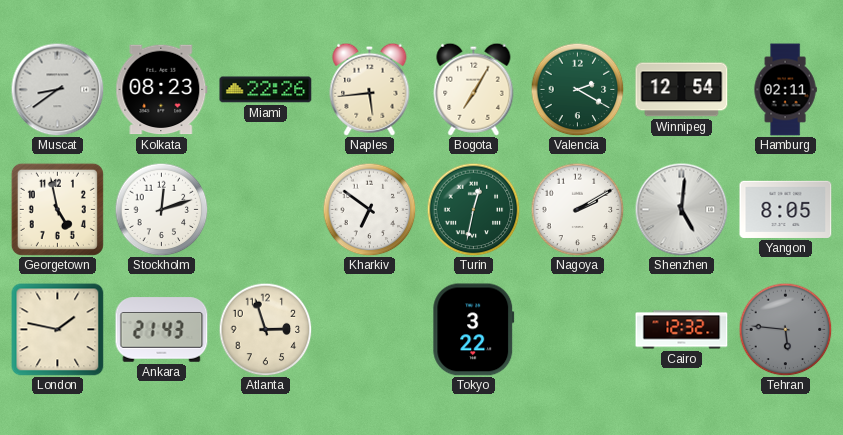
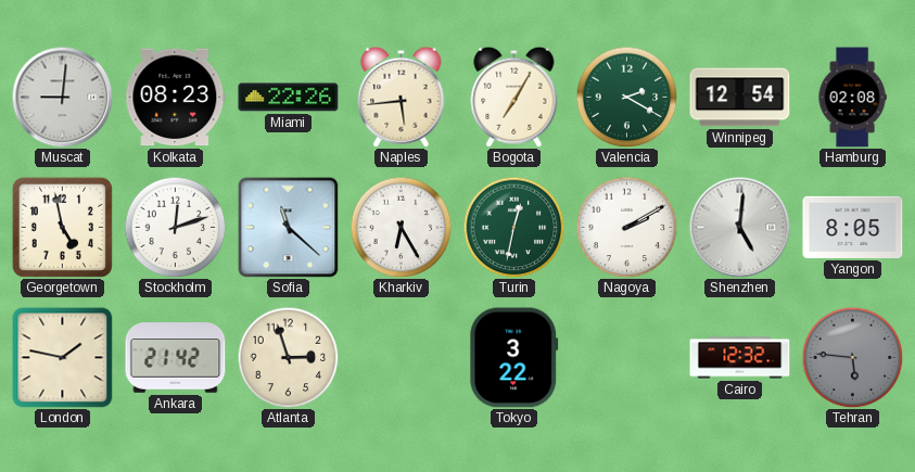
Muscat: 8:39 -> 9:01 (62, 97)
Hamburg: 02:11 -> 02:08 (852, 98)
Sofia: none -> 11:22 (288, 227)
Kharkiv: 6:51 -> 6:25 (401, 227)
Ankara: 21:43 -> 21:42 (176, 358)
